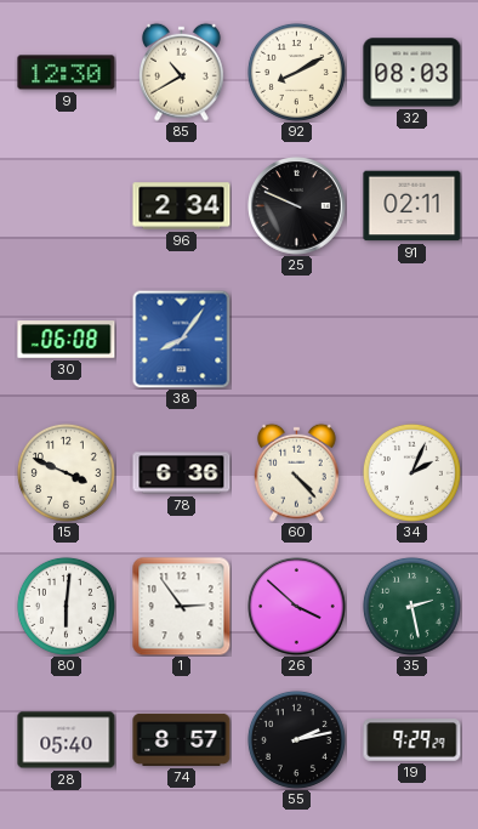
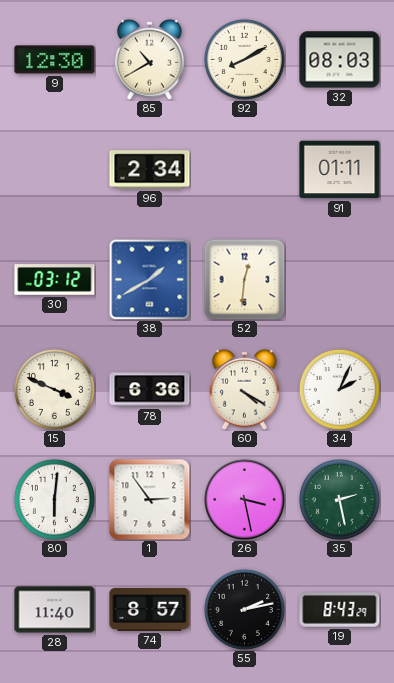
25: 9:49 -> none (297, 206)
91: 02:11 -> 01:11 (340, 170)
30: 06:08 -> 03:12 (55, 280)
38: 8:06 -> 1:40 (149, 279)
52: none -> 12:31 (244, 279)
60: 4:23 -> 4:20 (244, 389)
26: 3:52 -> 3:28 (245, 500)
28: 05:40 -> 11:40 (55, 610)
19: 9:29 -> 8:43 (340, 610)
